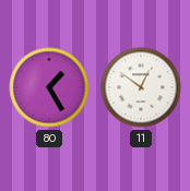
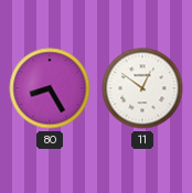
80: 1:25 -> 8:25 (50, 88)
